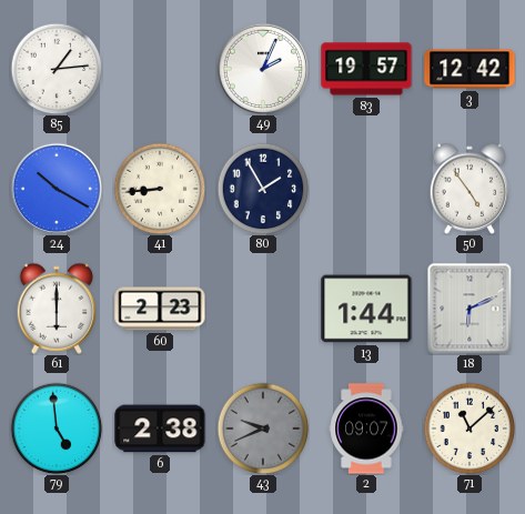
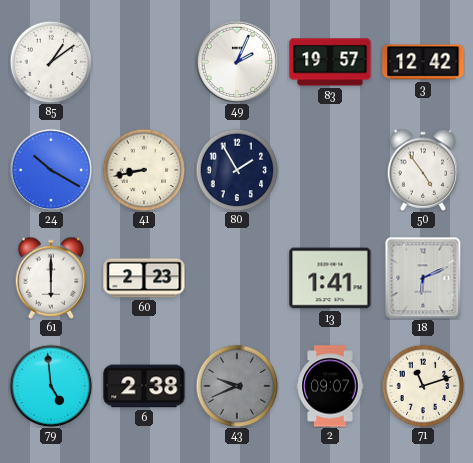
85: 1:14 -> 1:09 (51, 62)
41: 8:44 -> 8:43 (144, 170)
13: 1:44 -> 1:41 (330, 278)
71: 11:08 -> 11:12 (423, 386)
